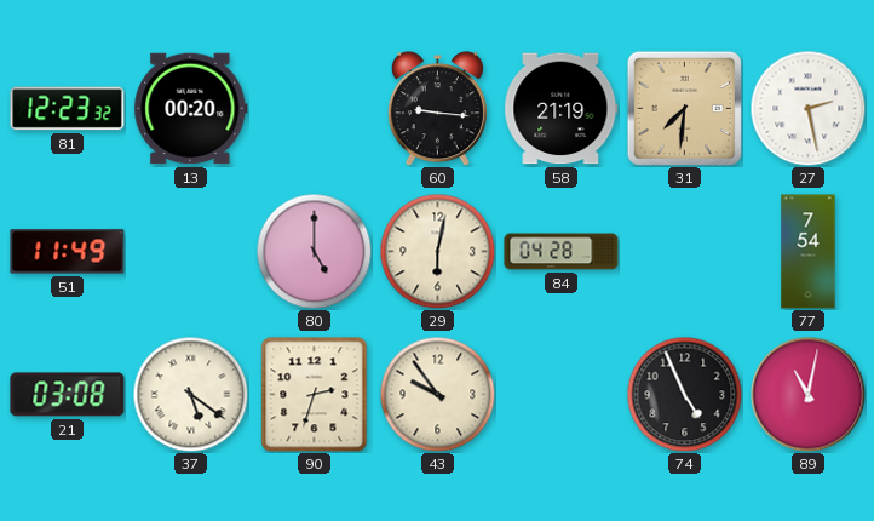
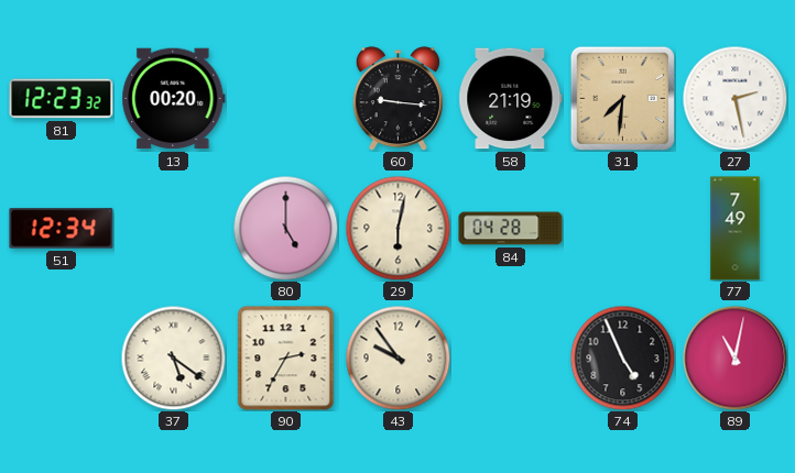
51: 11:49 -> 12:34 (62, 229)
77: 7:54 -> 7:49 (736, 229)
21: 03:08 -> none (68, 395)
90: 2:33 -> 2:35 (286, 359)
